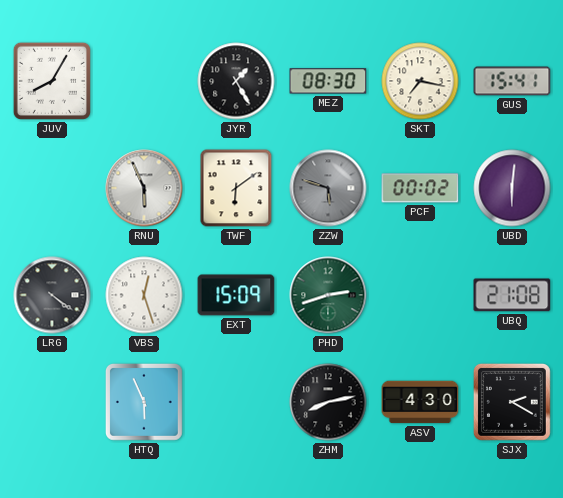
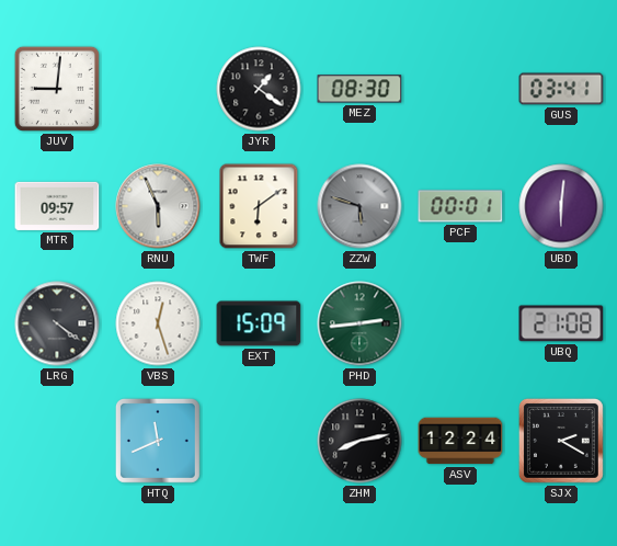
JUV: 8:05 -> 9:01 (57, 89)
JYR: 1:25 -> 1:21 (259, 89)
SKT: 7:17 -> none (420, 81)
GUS: 15:41 -> 03:41 (561, 89)
MTR: none -> 09:57 (57, 206)
PCF: 00:02 -> 00:01 (460, 206)
PHD: 2:42 -> 2:44 (359, 323)
HTQ: 5:56 -> 11:41 (158, 441)
ASV: 4:30 -> 12:24 (460, 441)
